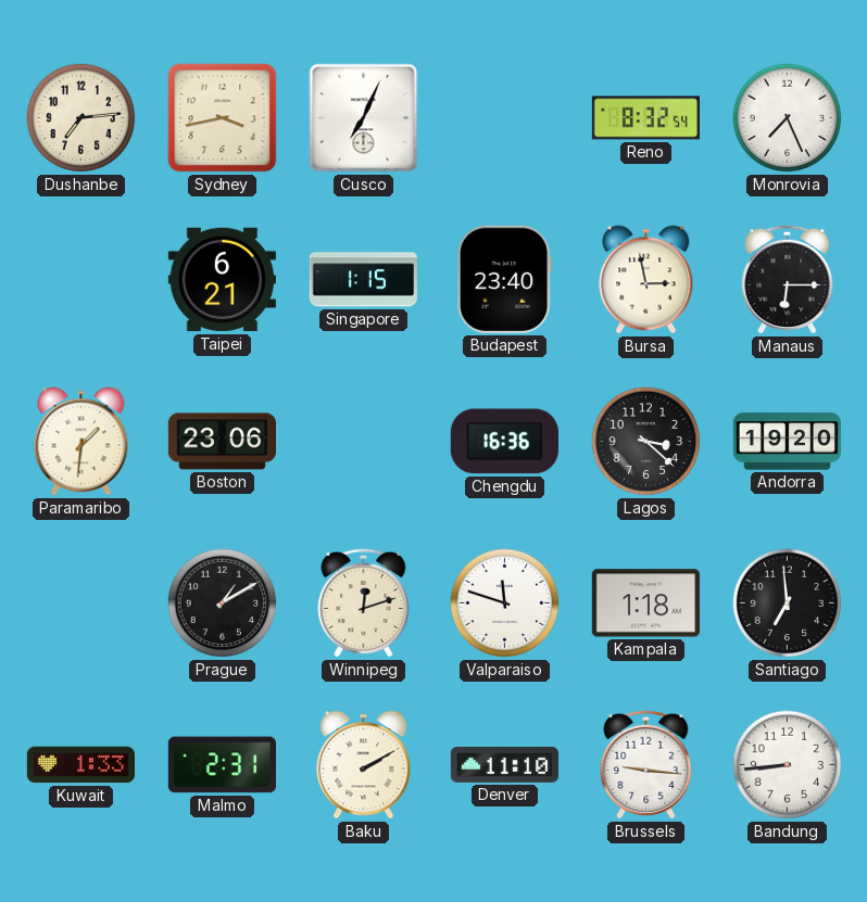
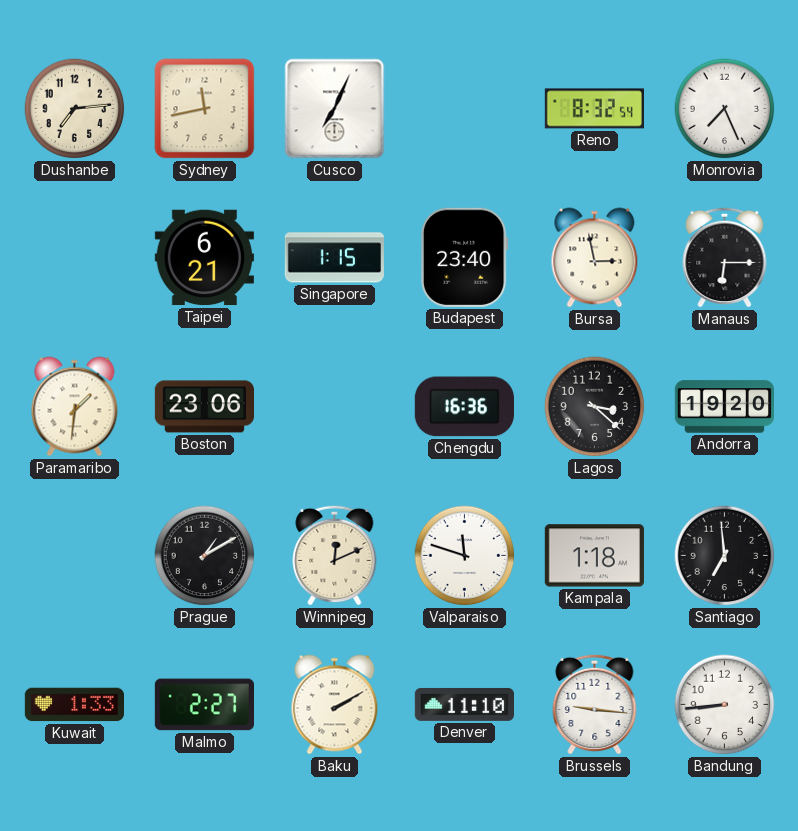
Sydney: 3:43 -> 11:43 (205, 109)
Winnipeg: 12:12 -> 12:11 (335, 555)
Malmo: 2:31 -> 2:27 (204, 705)
